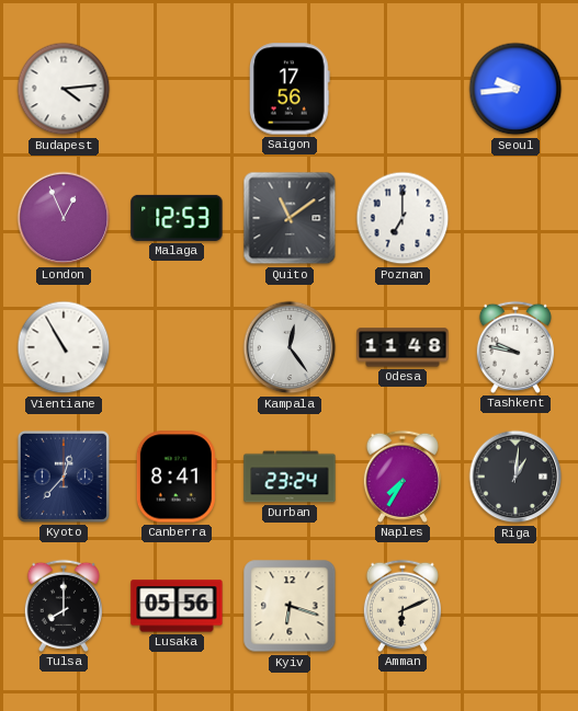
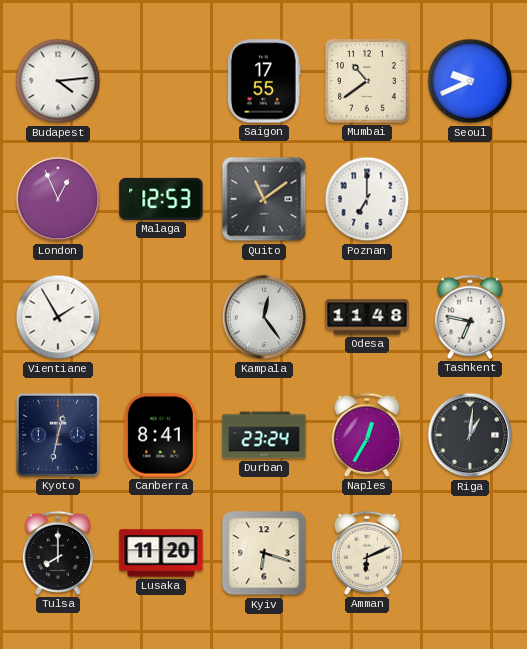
Saigon: 17:56 -> 17:55 (264, 81)
Mumbai: none -> 10:39 (367, 81)
Seoul: 9:44 -> 9:41 (470, 81)
Vientiane: 10:55 -> 1:55 (58, 317)
Tashkent: 9:47 -> 6:47 (470, 317)
Kyoto: 12:37 -> 12:32 (58, 435)
Naples: 7:35 -> 12:35 (367, 435)
Lusaka: 05:56 -> 11:20 (161, 553)
